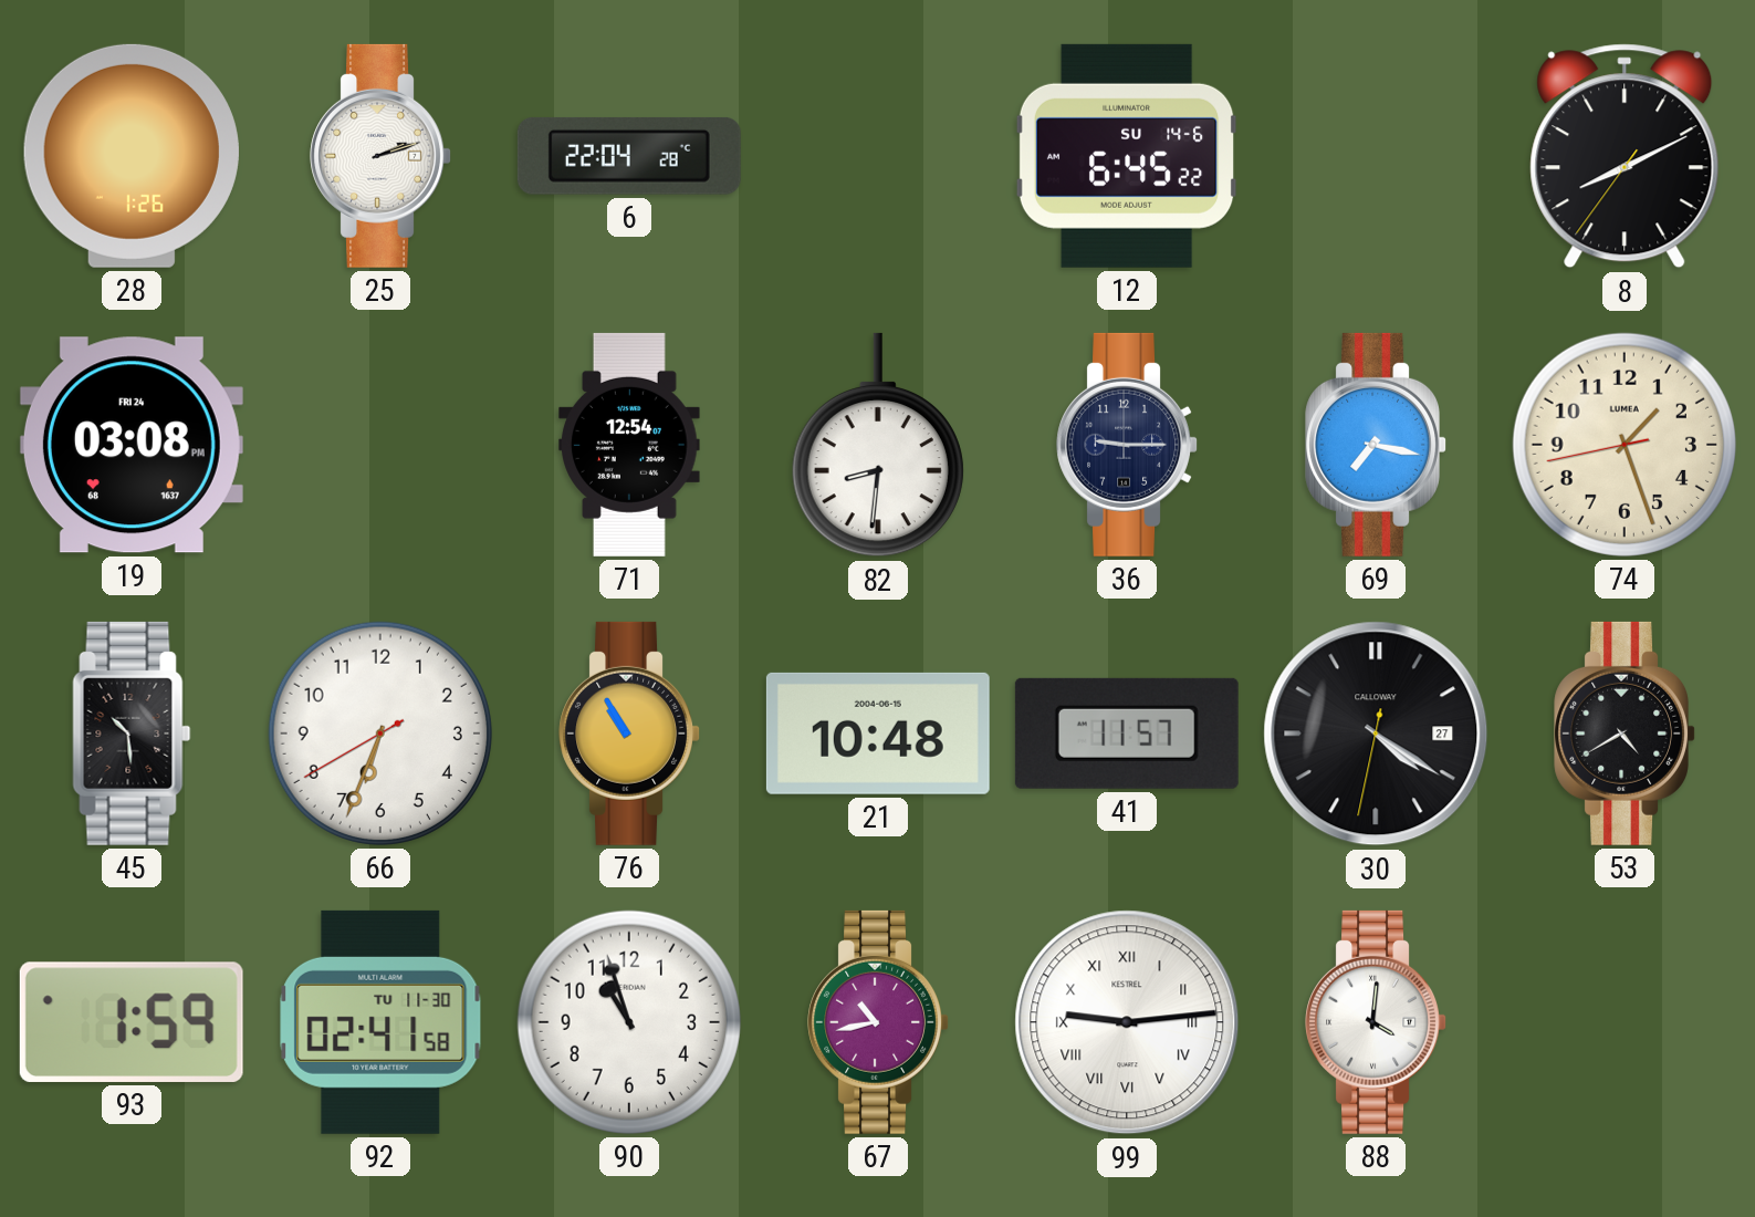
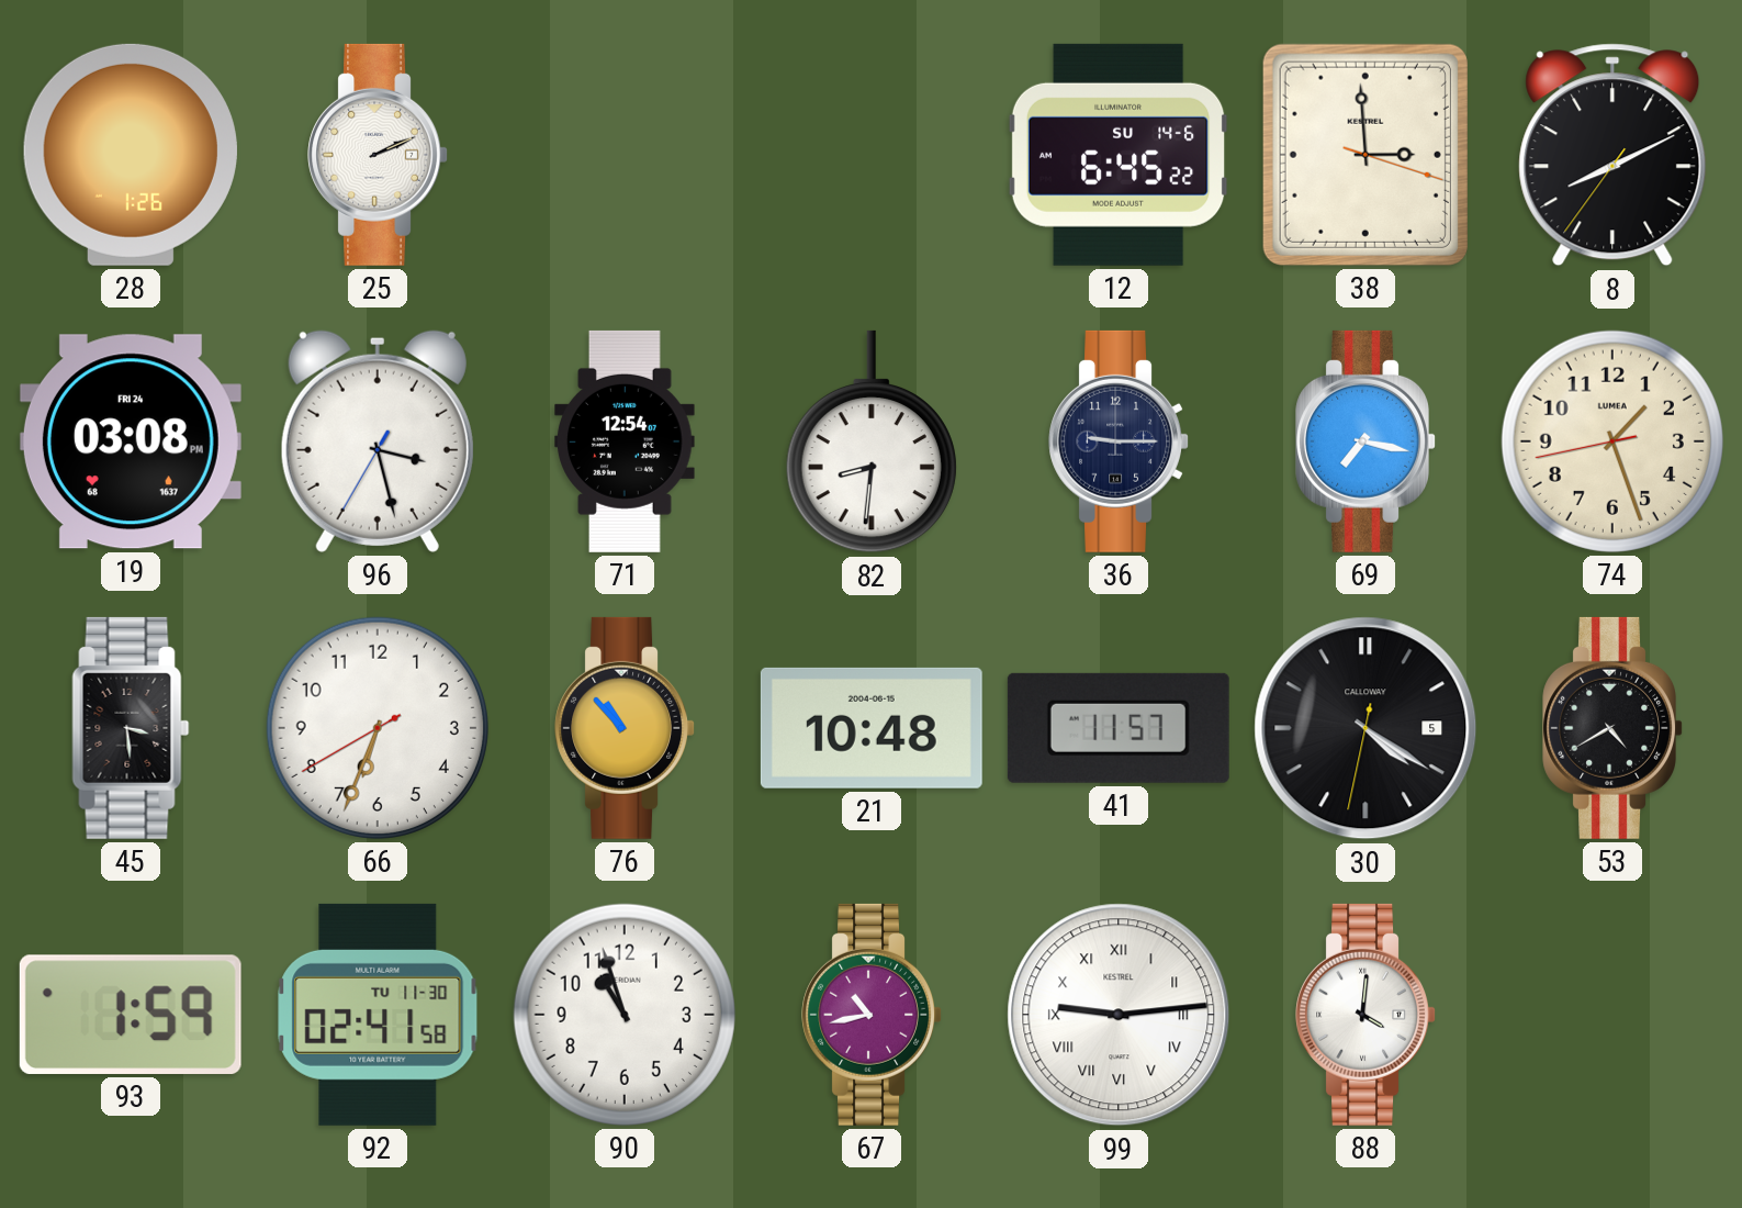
25: 2:12 -> 2:11 (378, 155)
6: 22:04 -> none (629, 156)
38: none -> 2:59 (1365, 155)
96: none -> 3:27 (378, 441)
45: 10:29 -> 3:29 (131, 728)
76: 10:55 -> 10:53 (625, 728)
30 date: 27 -> 5 (1365, 728)
